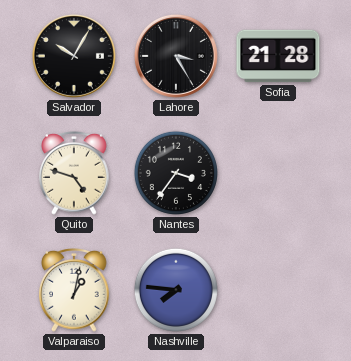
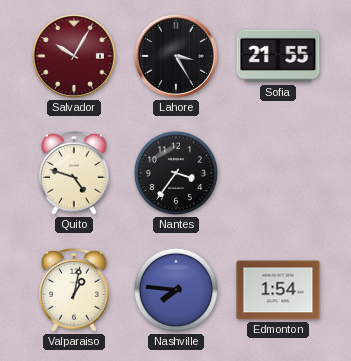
Salvador dial: black -> burgundy (74, 56)
Sofia: 21:28 -> 21:55 (278, 56)
Edmonton: none -> 1:54 (278, 290)
